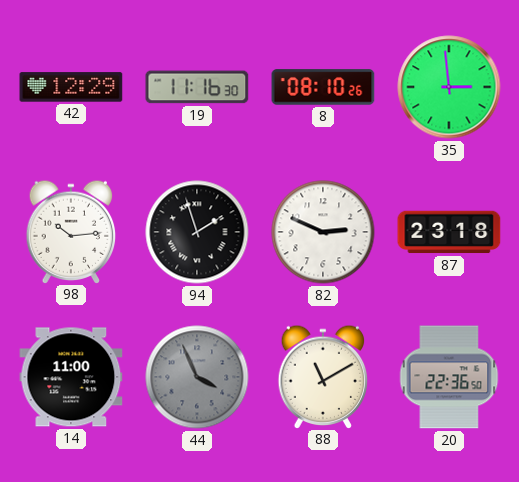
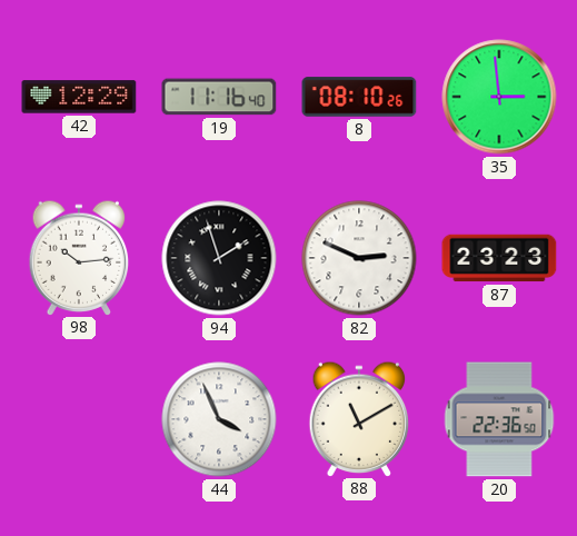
19: 11:16:30 -> 11:16:40 (219, 97)
87: 23:18 -> 23:23 (499, 258)
14: 11:00 -> none (71, 377)
44 dial: grey -> white (219, 419)
